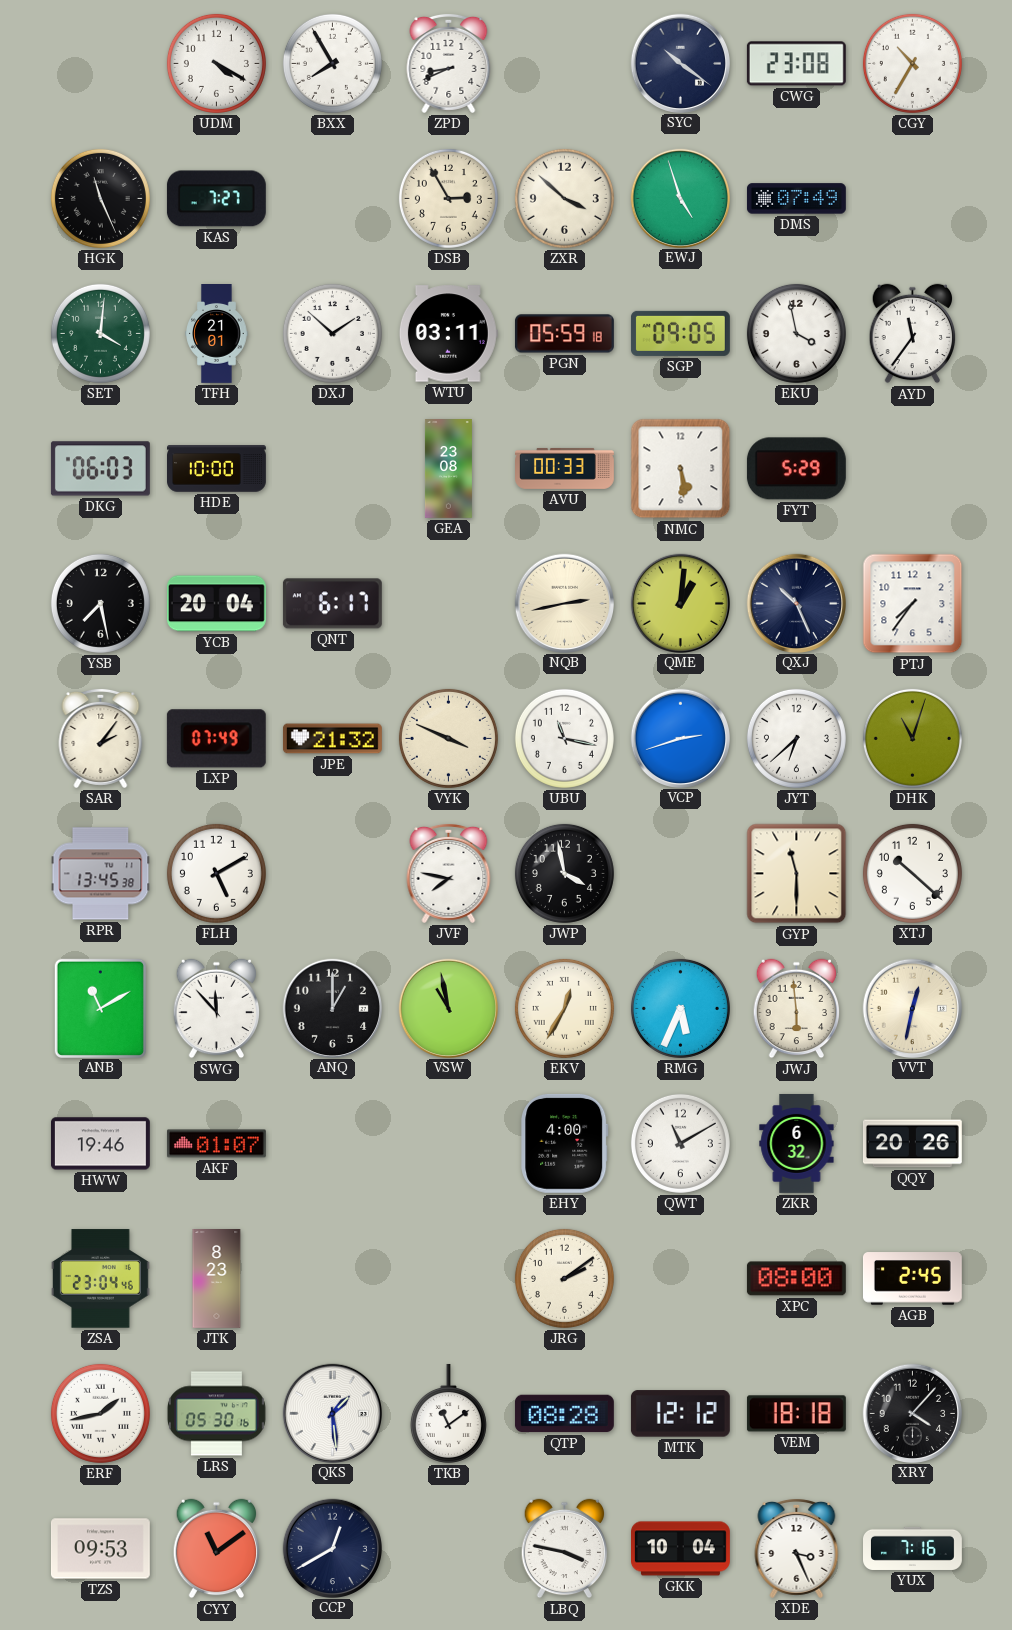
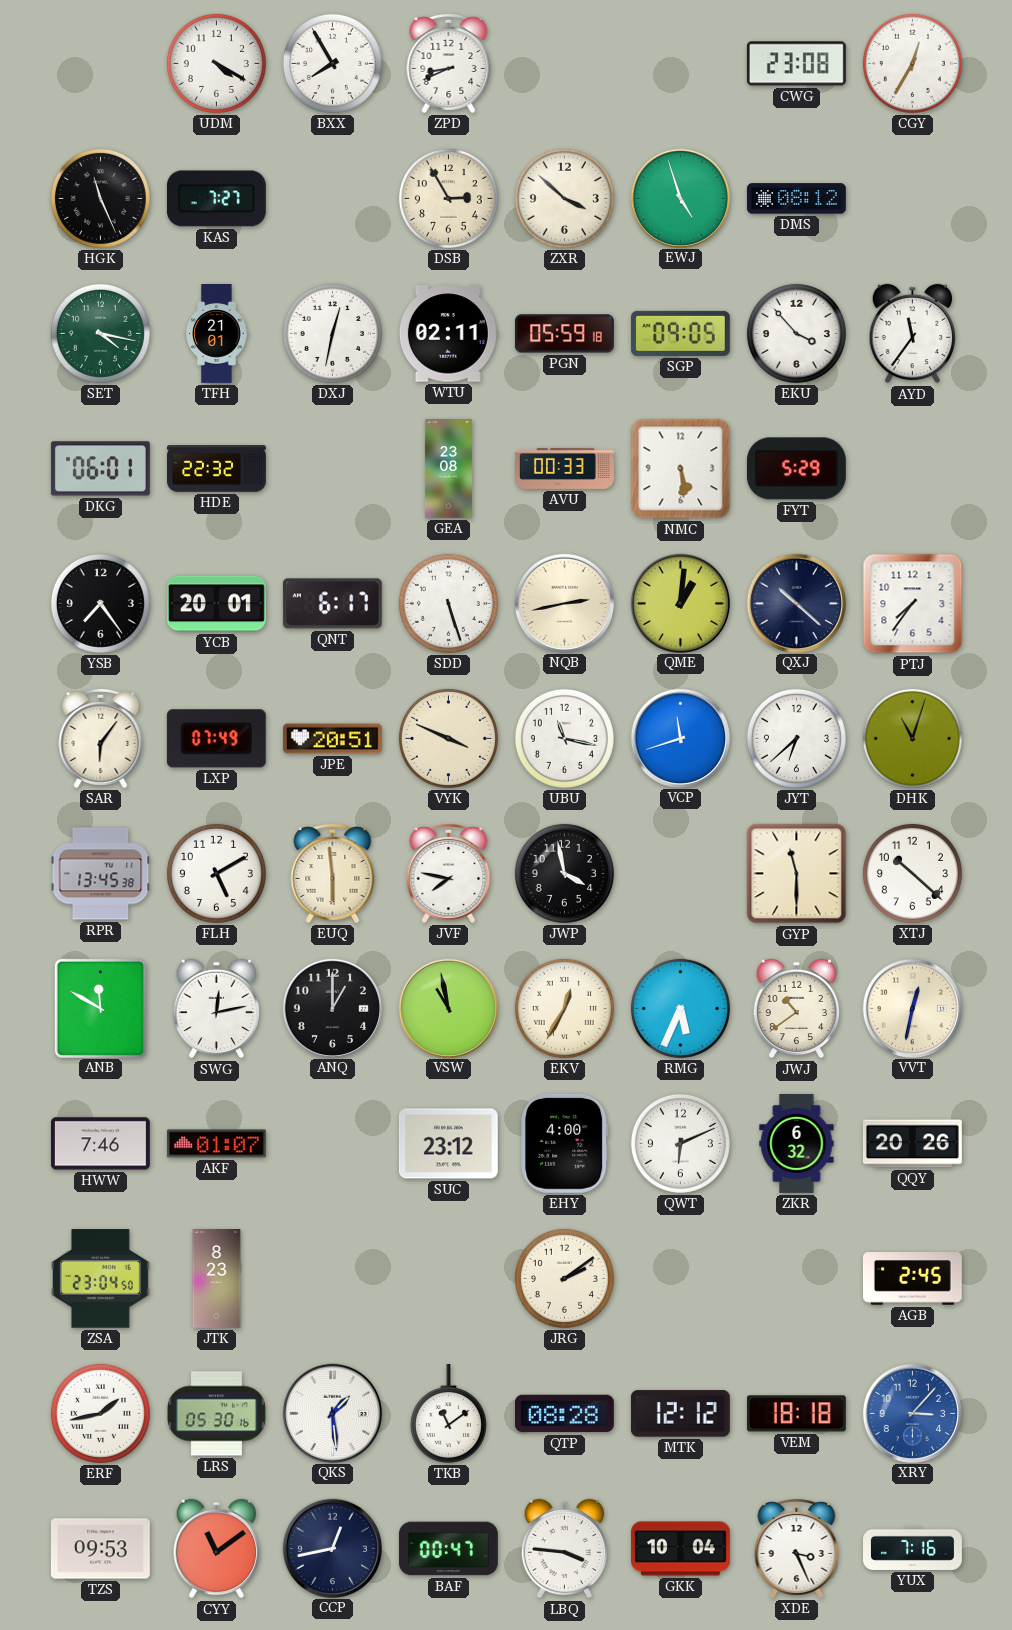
SYC: 10:21 -> none (680, 63)
CGY: 10:35 -> 12:35 (912, 63)
DMS: 07:49 -> 08:12 (796, 199)
SET: 4:01 -> 4:17 (100, 333)
DXJ: 1:52 -> 12:32 (332, 333)
WTU: 03:11 -> 02:11 (448, 334)
EKU: 3:58 -> 3:53 (796, 333)
DKG: 06:03 -> 06:01 (100, 469)
HDE: 10:00 -> 22:32 (217, 469)
YSB: 7:28 -> 7:24 (100, 603)
YCB: 20:04 -> 20:01 (216, 604)
SDD: none -> 5:27 (448, 603)
QXJ: 10:26 -> 10:22 (796, 603)
SAR: 2:06 -> 6:06 (101, 738)
JPE: 21:32 -> 20:51 (332, 739)
VCP: 2:42 -> 11:42 (680, 738)
EUQ: none -> 5:59 (333, 873)
ANB: 11:10 -> 11:50 (100, 1008)
SWG: 11:53 -> 12:13 (217, 1009)
JWJ: 5:59 -> 10:39 (797, 1009)
HWW: 19:46 -> 7:46 (100, 1144)
SUC: none -> 23:12 (448, 1144)
QWT: 11:10 -> 6:11 (680, 1143)
ZSA: 23:04:46 -> 23:04:50 (100, 1279)
XPC: 08:00 -> none (796, 1279)
XRY: 4:07 -> 3:07 (912, 1413)
XRY dial: black -> blue (912, 1413)
CCP: 12:40 -> 12:43 (332, 1548)
BAF: none -> 00:47 (448, 1549)
LBQ: 3:47 -> 3:46 (565, 1549)
